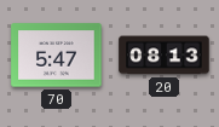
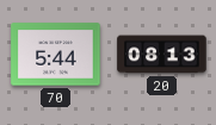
70: 5:47 -> 5:44 (56, 55)
